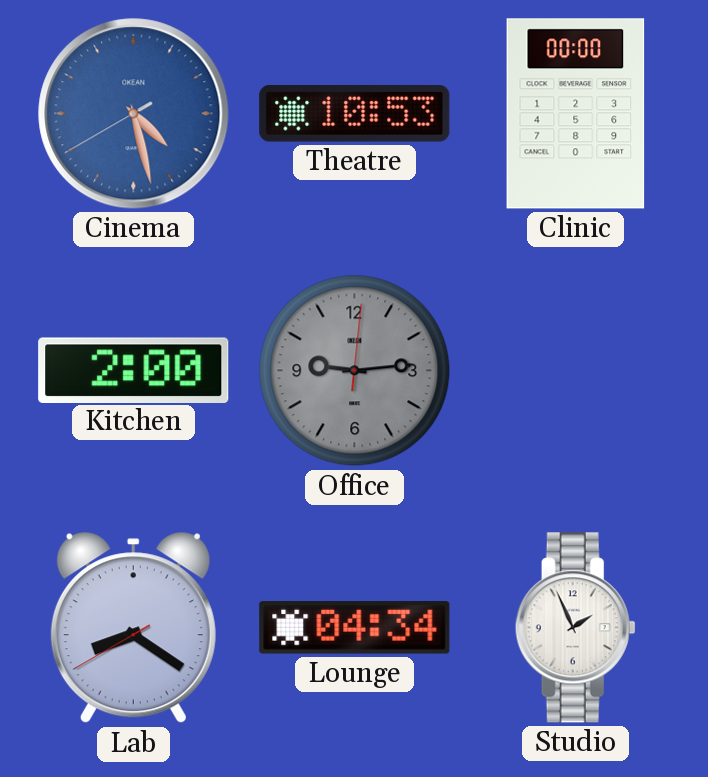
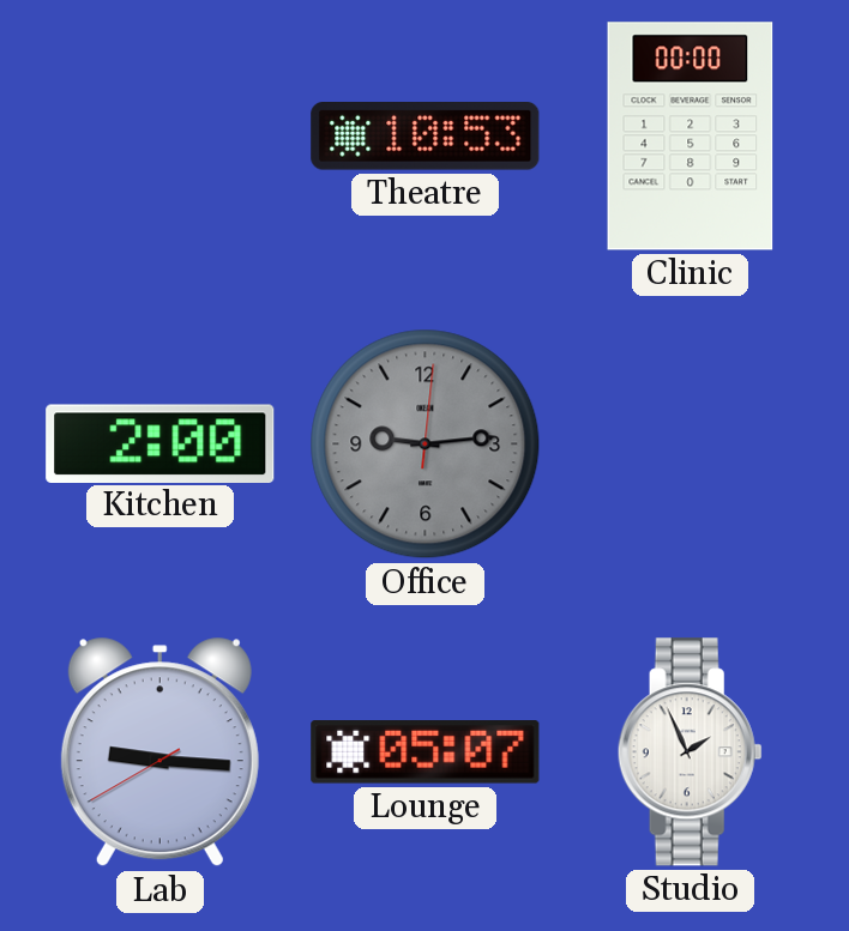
Cinema: 4:27 -> none (134, 114)
Lab: 8:20 -> 9:15 (159, 752)
Lounge: 04:34 -> 05:07 (426, 752)
